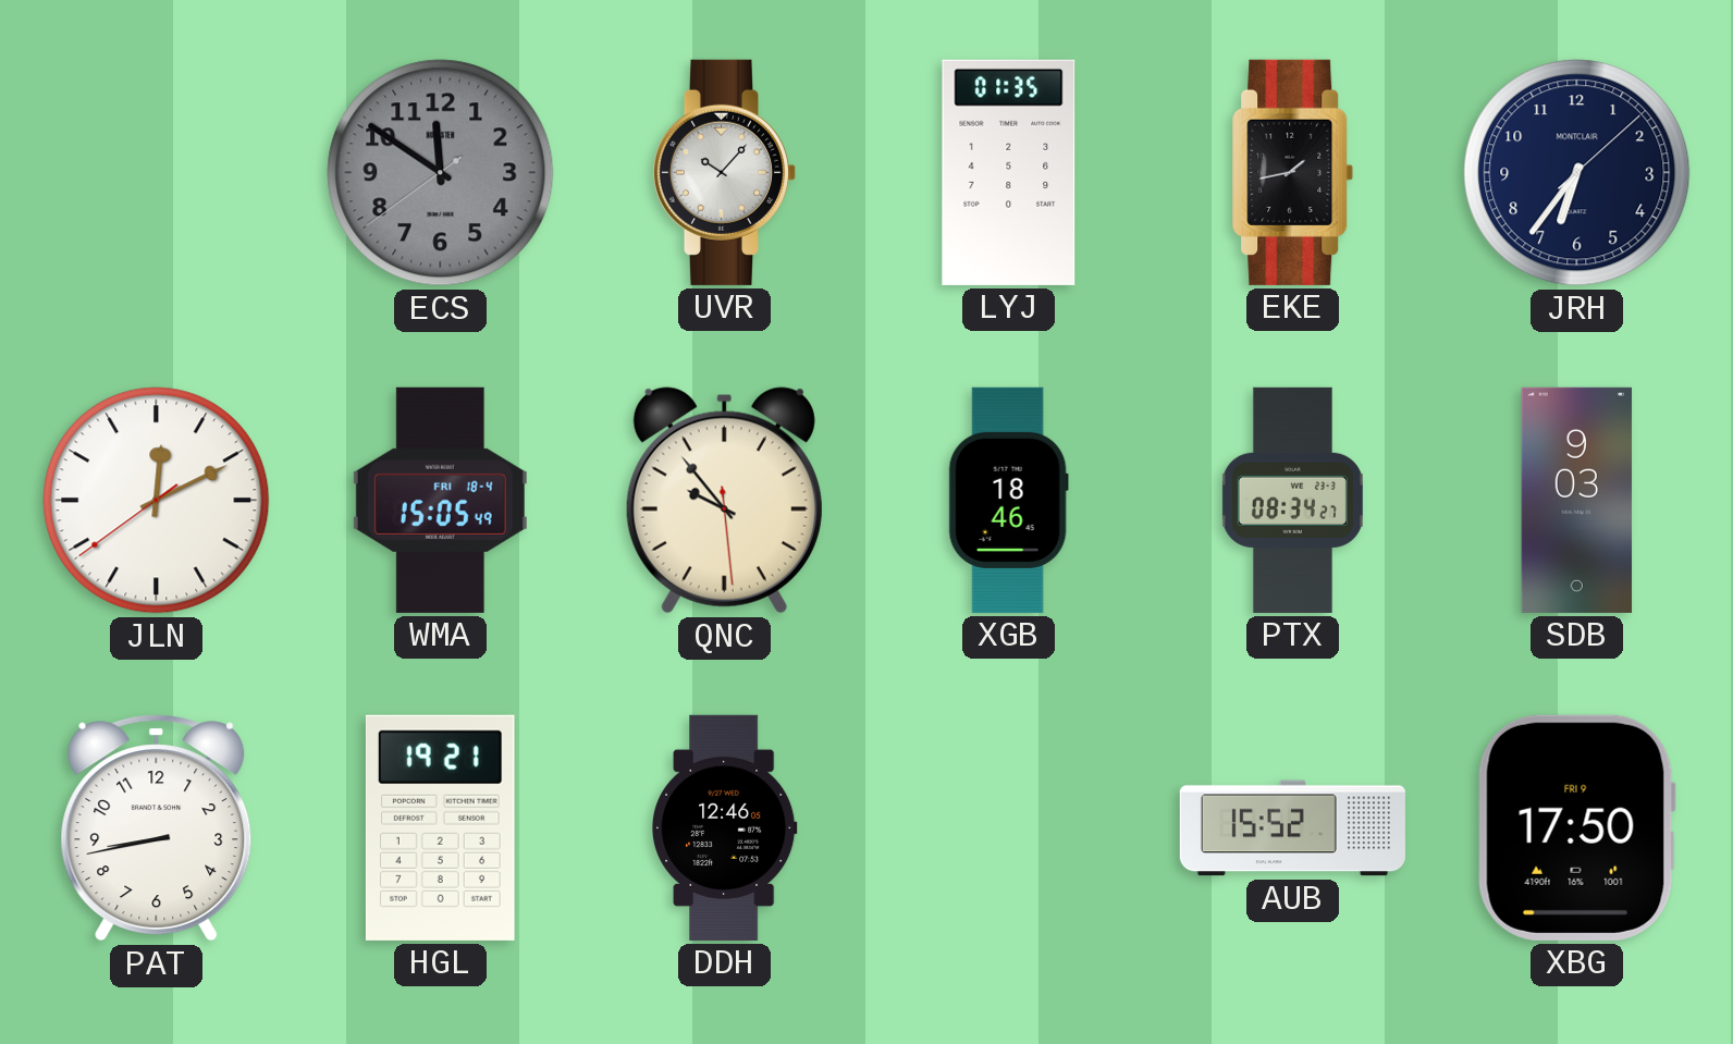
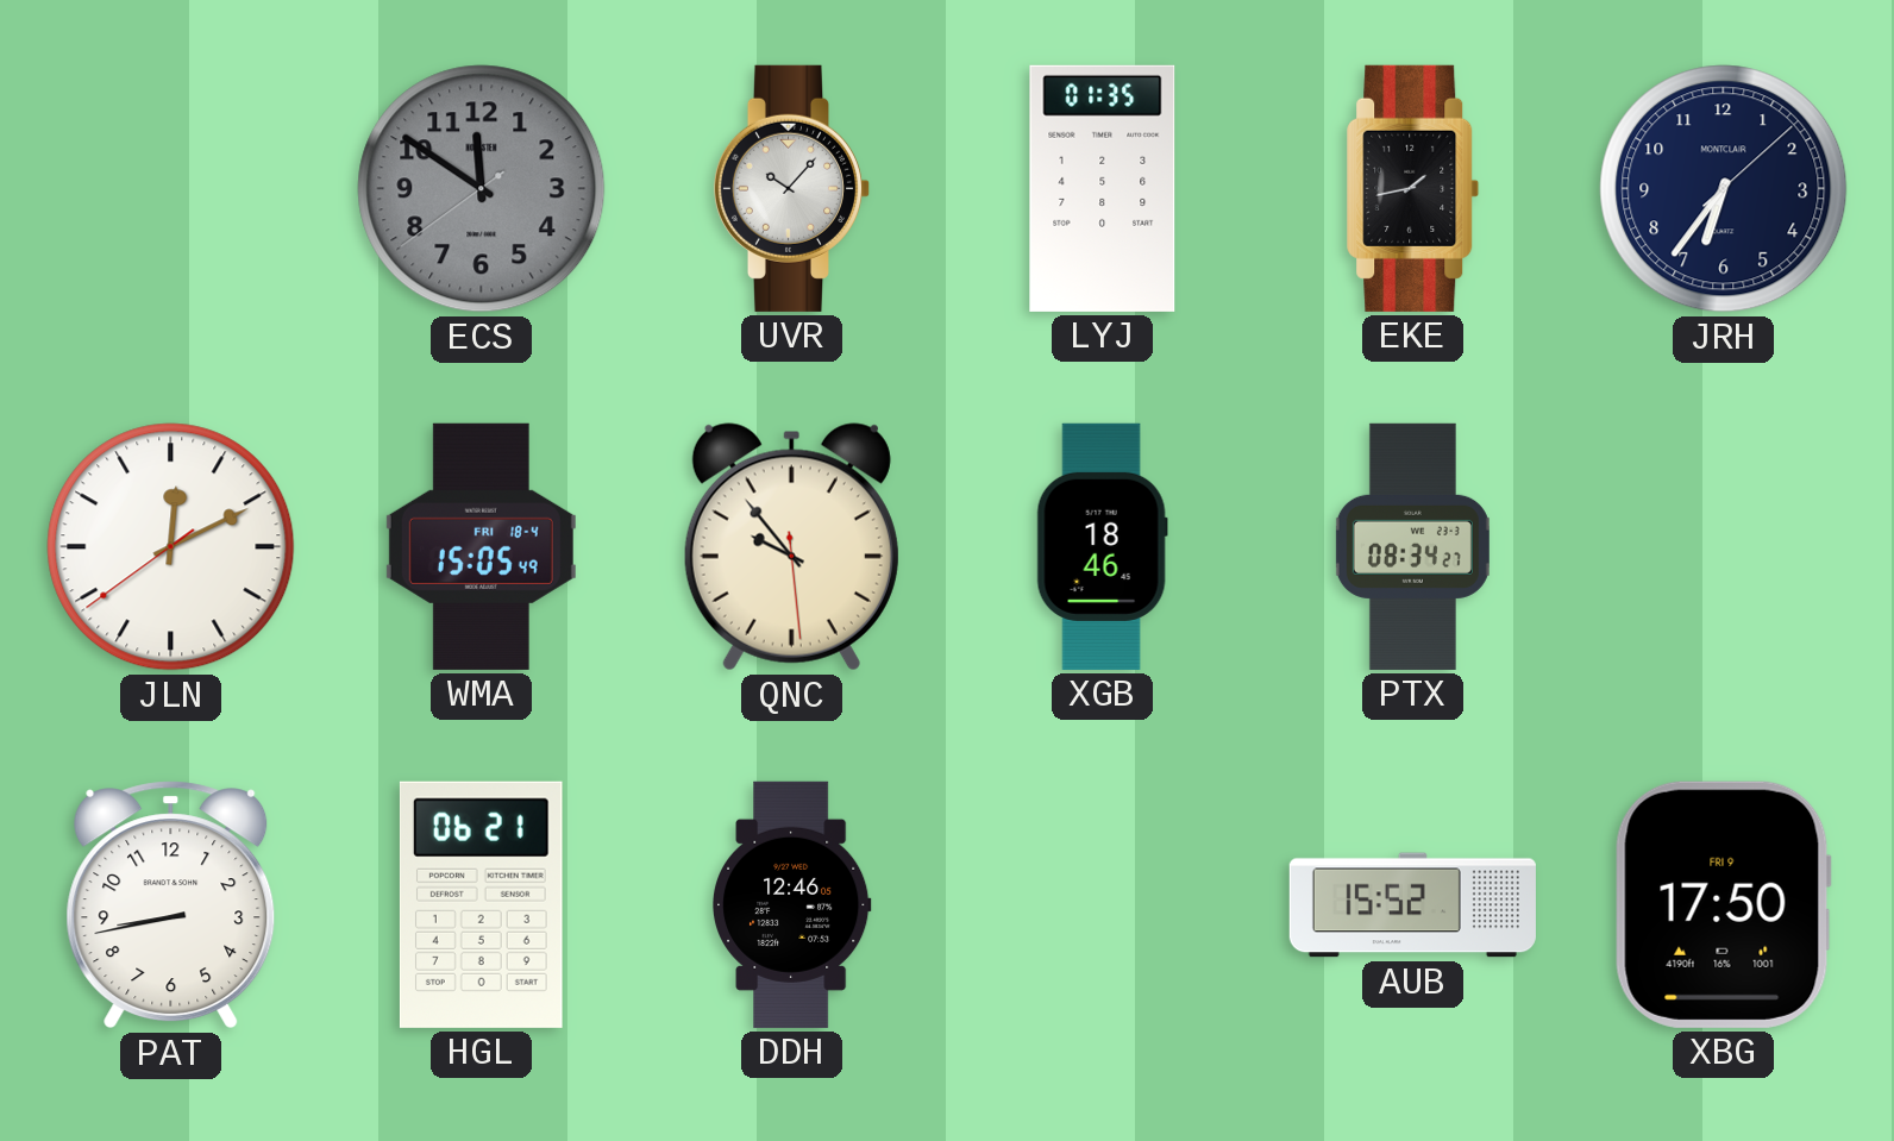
SDB: 9:03 -> none (1577, 500)
HGL: 19:21 -> 06:21 (481, 904)
